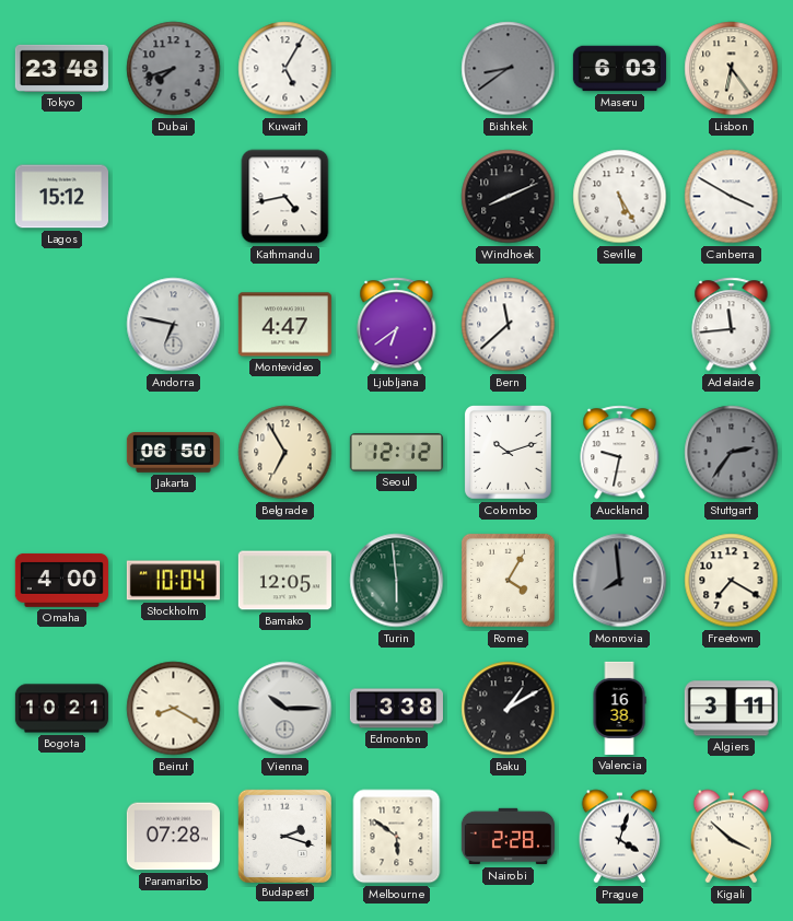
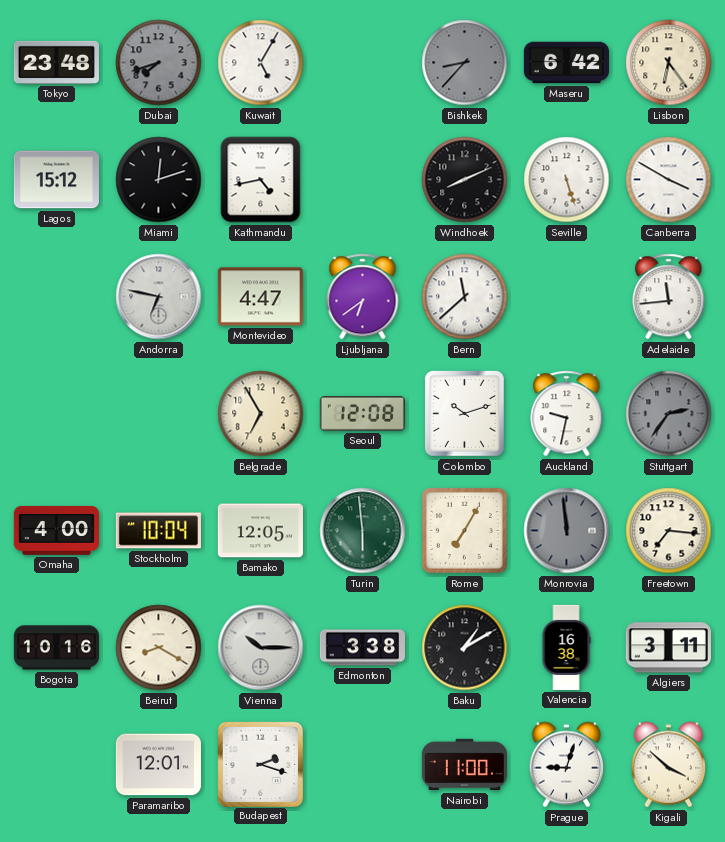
Bishkek: 8:39 -> 8:37 (465, 63)
Maseru: 6:03 -> 6:42 (566, 63)
Miami: none -> 12:12 (159, 180)
Seville: 5:25 -> 5:27 (567, 180)
Jakarta: 06:50 -> none (173, 453)
Seoul: 12:12 -> 12:08 (362, 414)
Rome: 4:05 -> 7:05 (464, 530)
Monrovia: 7:59 -> 11:59 (567, 531)
Freetown: 7:20 -> 7:16 (669, 531)
Bogota: 10:21 -> 10:16 (56, 648)
Paramaribo: 07:28 -> 12:01 (158, 765)
Melbourne: 5:51 -> none (397, 837)
Nairobi: 2:28 -> 11:00 (464, 765)
Prague: 4:03 -> 9:03 (567, 765)
